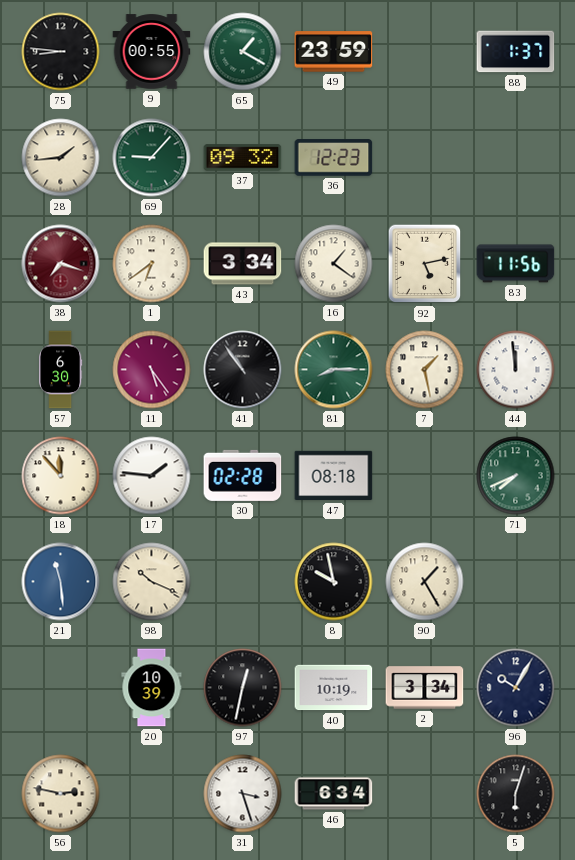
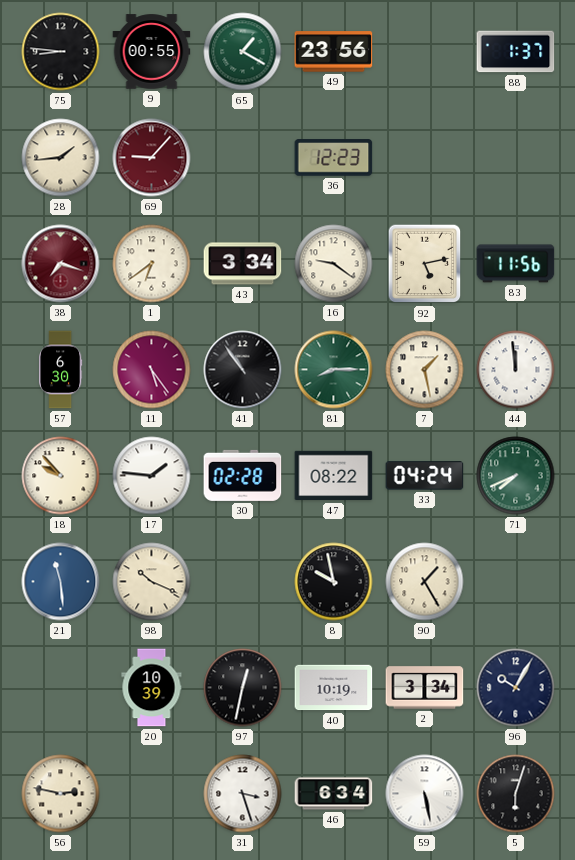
49: 23:59 -> 23:56 (334, 52)
69 dial: green -> burgundy (152, 158)
37: 09:32 -> none (243, 158)
16: 1:21 -> 9:21 (334, 264)
18: 11:53 -> 9:53 (61, 476)
47: 08:18 -> 08:22 (334, 476)
33: none -> 04:24 (425, 476)
59: none -> 5:28 (425, 794)
